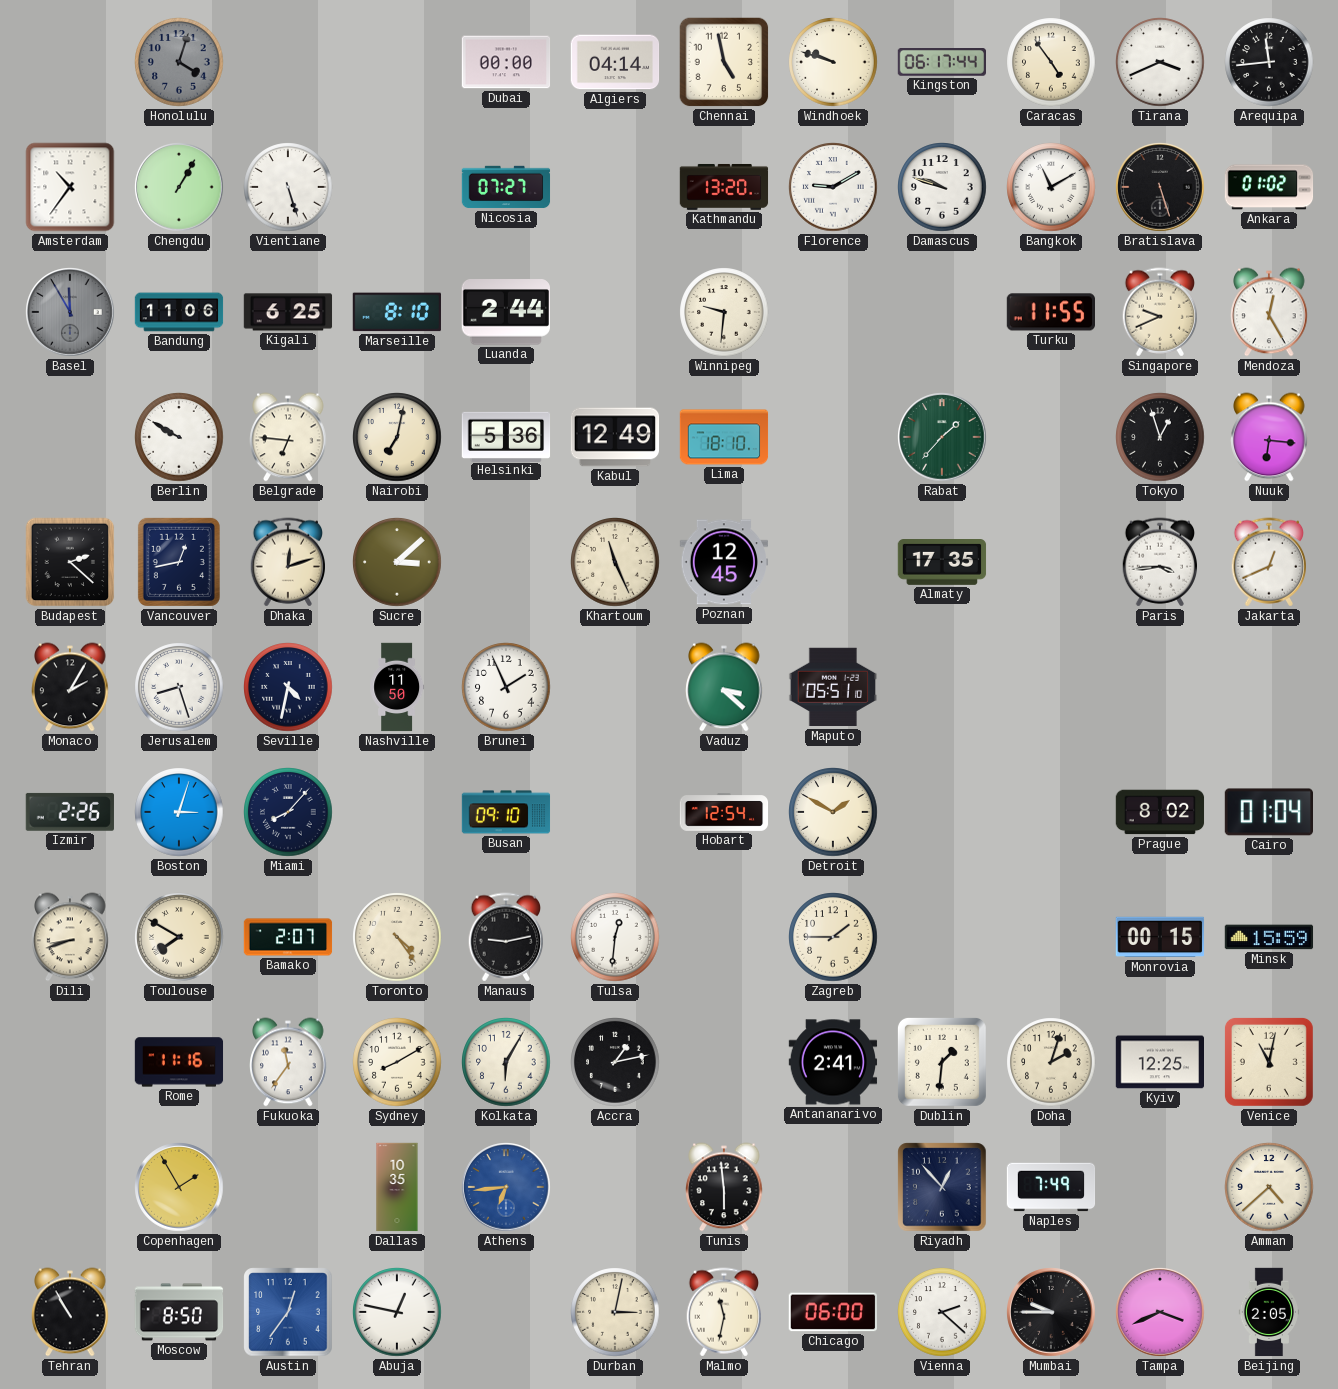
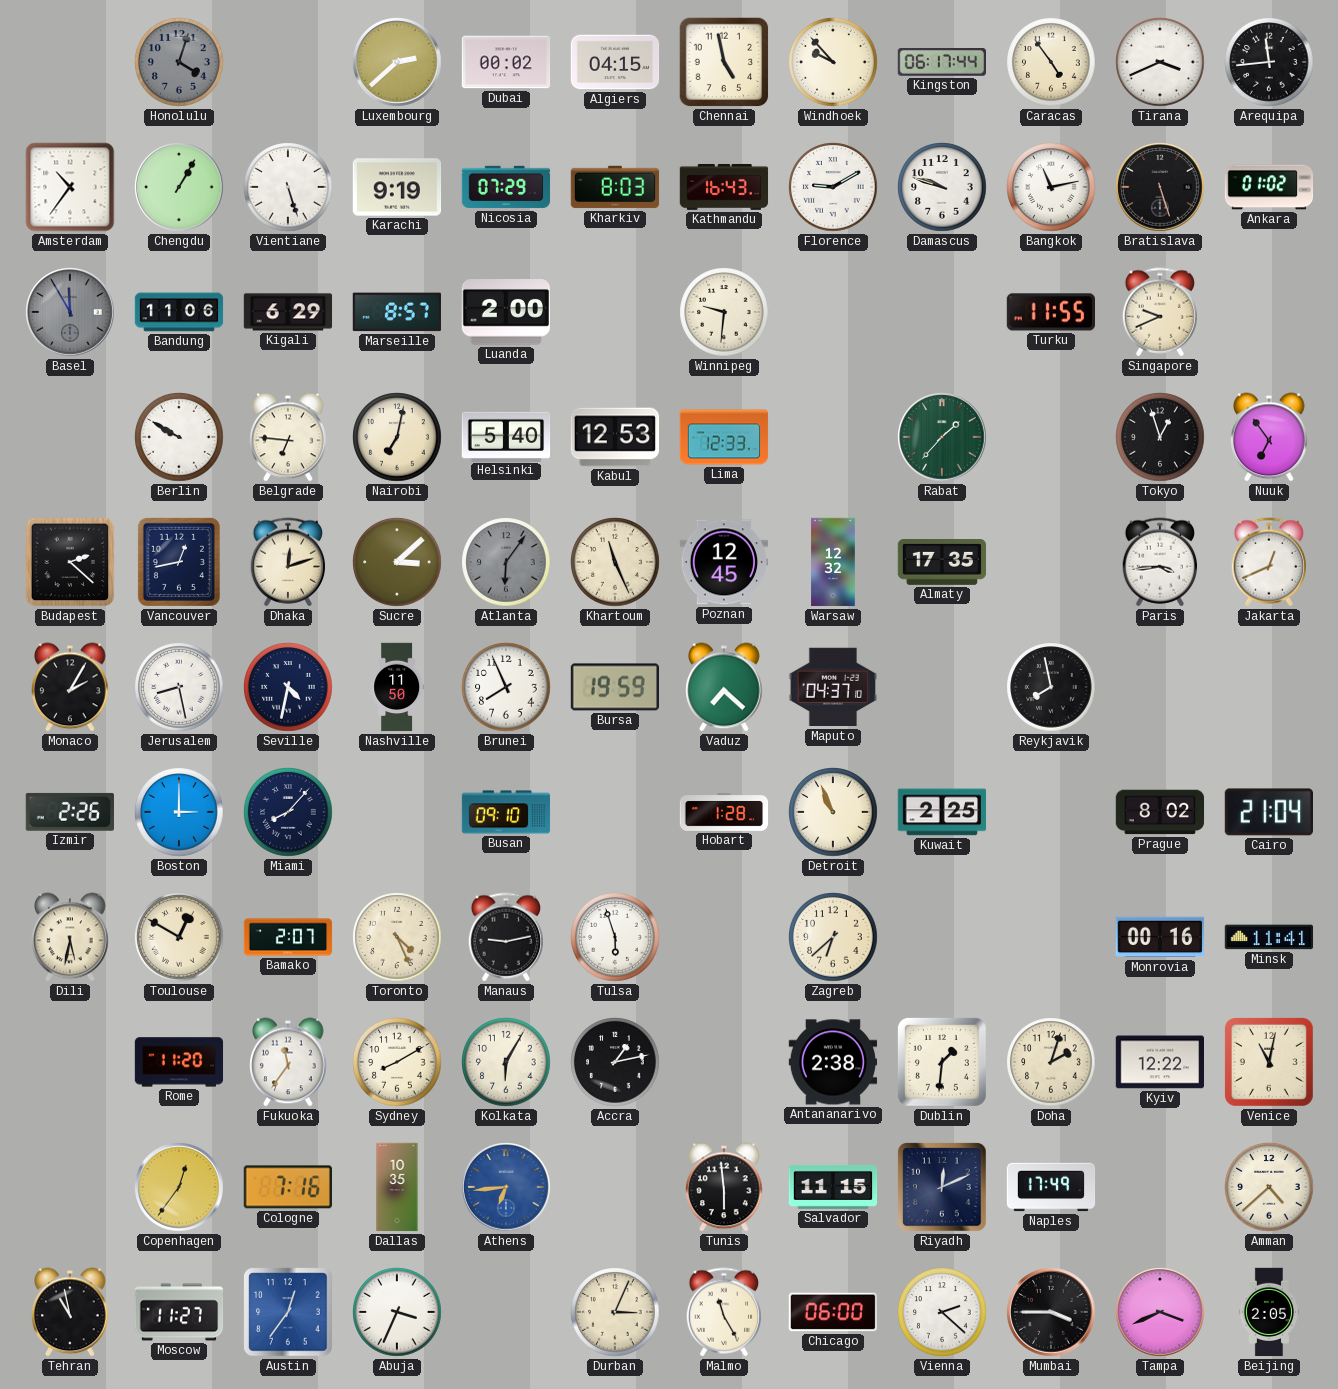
Luxembourg: none -> 2:38 (397, 62)
Dubai: 00:00 -> 00:02 (506, 62)
Algiers: 04:14 -> 04:15 (615, 62)
Windhoek: 9:48 -> 9:53 (833, 62)
Karachi: none -> 9:19 (397, 187)
Nicosia: 07:27 -> 07:29 (506, 187)
Kharkiv: none -> 8:03 (615, 187)
Kathmandu: 13:20 -> 16:43 (724, 187)
Bangkok: 11:10 -> 11:13 (1051, 187)
Kigali: 6:25 -> 6:29 (288, 312)
Marseille: 8:10 -> 8:57 (397, 312)
Luanda: 2:44 -> 2:00 (505, 312)
Mendoza: 12:25 -> none (1269, 312)
Helsinki: 5:36 -> 5:40 (506, 436)
Kabul: 12:49 -> 12:53 (615, 437)
Lima: 18:10 -> 12:33 (724, 437)
Nuuk: 6:16 -> 6:54 (1269, 437)
Atlanta: none -> 6:06 (506, 562)
Warsaw: none -> 12:32 (833, 562)
Jerusalem: 8:27 -> 8:28 (179, 687)
Brunei: 1:56 -> 7:56 (506, 687)
Bursa: none -> 19:59 (614, 687)
Vaduz: 3:22 -> 7:22 (724, 687)
Maputo: 05:51 -> 04:37 (832, 687)
Reykjavik: none -> 7:58 (1051, 687)
Boston: 3:03 -> 3:00 (179, 812)
Hobart: 12:54 -> 1:28 (724, 812)
Detroit: 1:50 -> 10:56 (833, 812)
Kuwait: none -> 2:25 (942, 812)
Cairo: 01:04 -> 21:04 (1268, 812)
Dili: 8:42 -> 5:32 (70, 937)
Toulouse: 7:50 -> 12:50 (179, 937)
Toronto: 4:24 -> 4:26 (397, 937)
Tulsa: 12:31 -> 5:57 (615, 937)
Zagreb: 1:45 -> 6:38 (833, 937)
Monrovia: 00:15 -> 00:16 (1160, 937)
Minsk: 15:59 -> 11:41 (1269, 937)
Rome: 11:16 -> 11:20 (179, 1062)
Antananarivo: 2:41 -> 2:38 (833, 1062)
Kyiv: 12:25 -> 12:22 (1159, 1062)
Copenhagen: 1:55 -> 12:36 (179, 1187)
Cologne: none -> 7:16 (288, 1187)
Salvador: none -> 11:15 (833, 1187)
Riyadh: 12:53 -> 12:11 (942, 1187)
Naples: 7:49 -> 17:49 (1051, 1187)
Tehran: 10:55 -> 10:58 (70, 1312)
Moscow: 8:50 -> 11:27 (179, 1312)
Abuja: 12:47 -> 3:34 (397, 1312)
Durban: 3:02 -> 3:04 (615, 1312)
Malmo: 11:32 -> 11:25 (724, 1312)
Mumbai: 9:45 -> 3:45 (1051, 1312)
